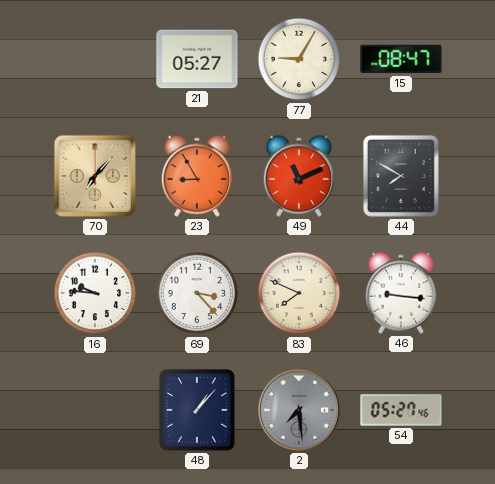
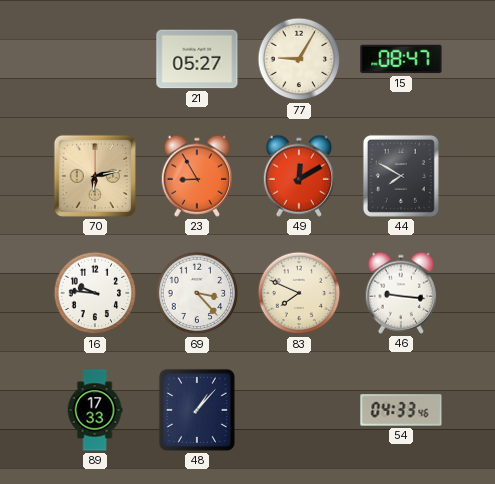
70: 7:07 -> 6:13 (95, 176)
49: 11:11 -> 12:10 (299, 176)
89: none -> 17:33 (95, 410)
2: 7:29 -> none (299, 410)
54: 05:27 -> 04:33 (401, 410)
